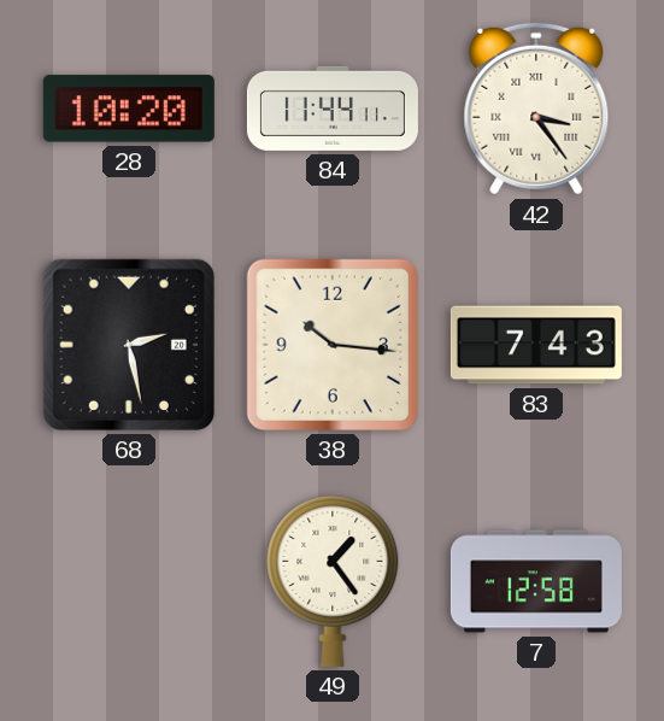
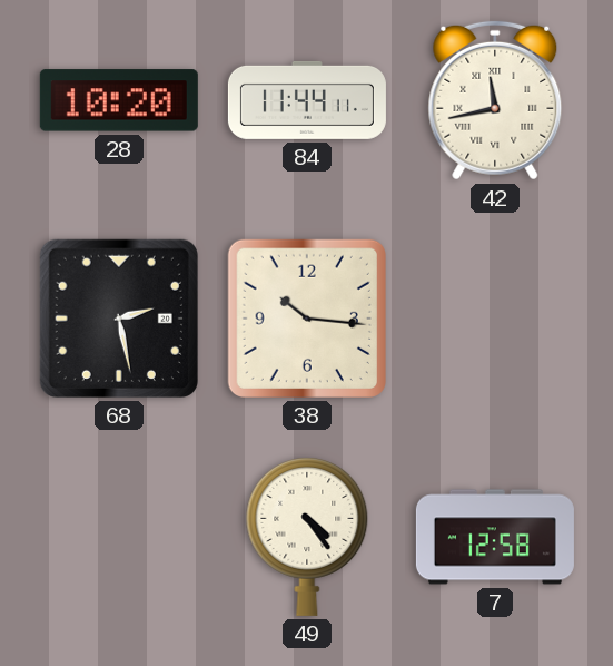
42: 3:24 -> 11:43 (495, 100)
83: 7:43 -> none (536, 345)
49: 1:24 -> 4:24 (307, 537)
